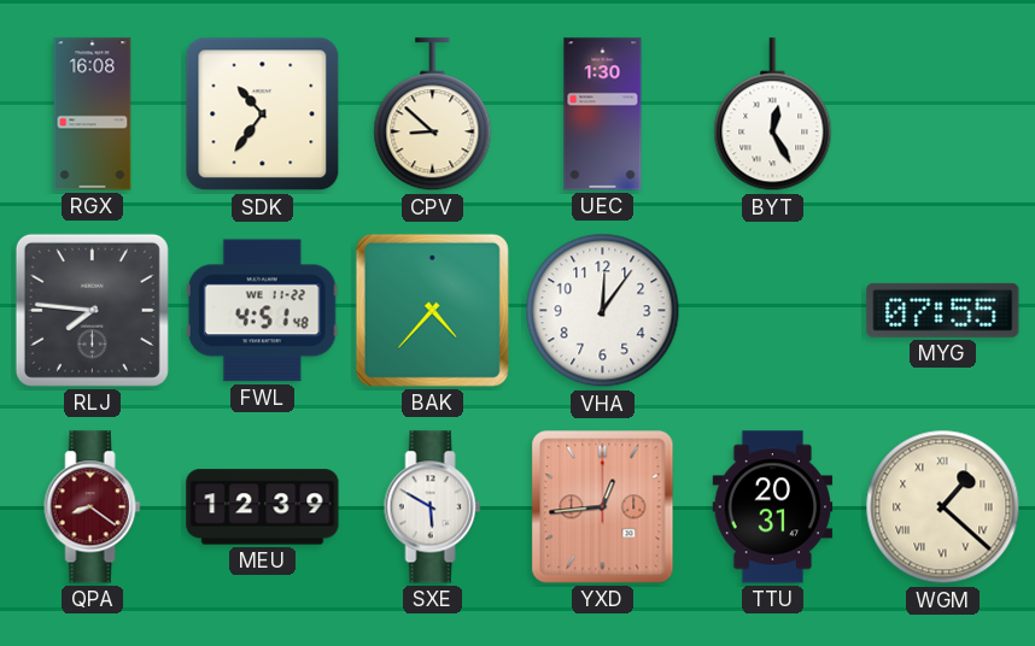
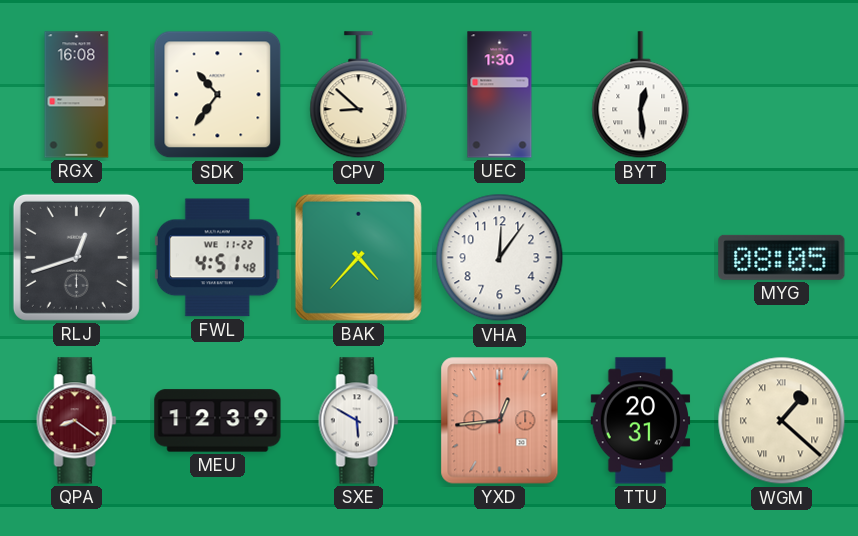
BYT: 12:25 -> 12:29 (641, 95)
RLJ: 7:46 -> 12:42 (76, 257)
MYG: 07:55 -> 08:05 (782, 257)
